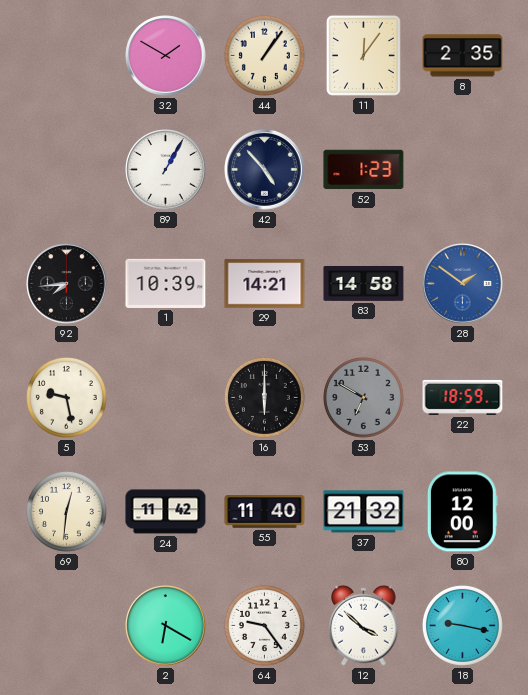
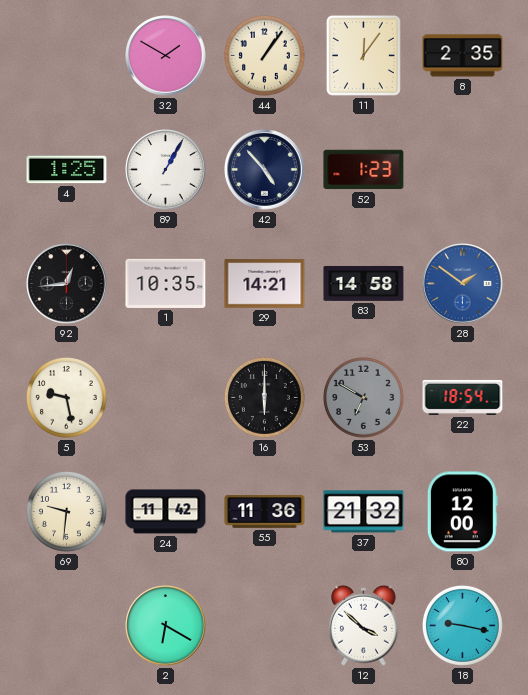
4: none -> 1:25 (67, 170)
92: 7:44 -> 12:44 (67, 284)
1: 10:39 -> 10:35 (166, 283)
22: 18:59 -> 18:54 (463, 397)
69: 12:31 -> 9:31 (66, 511)
55: 11:40 -> 11:36 (265, 512)
64: 9:24 -> none (264, 625)
